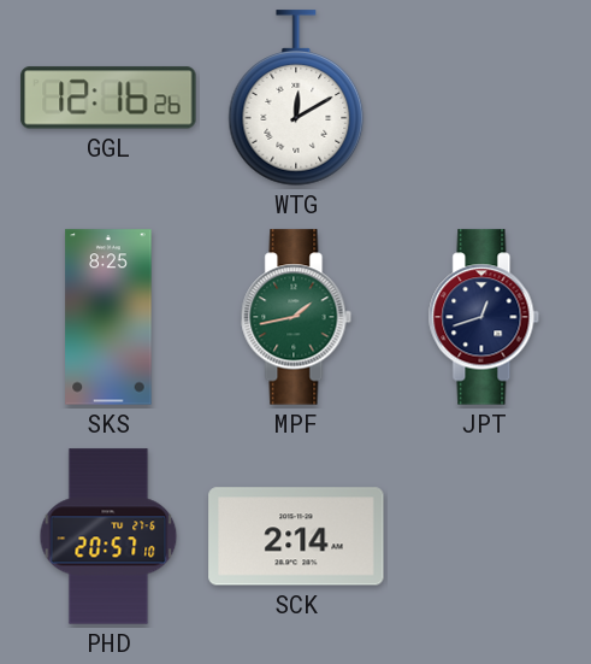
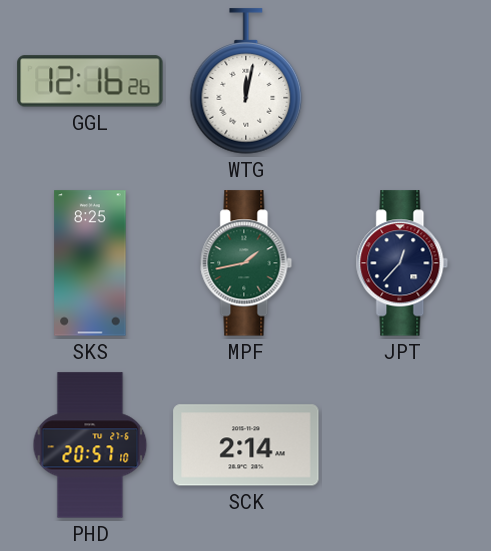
WTG: 12:10 -> 12:02 (246, 81)
JPT: 12:42 -> 12:37 (402, 263)
